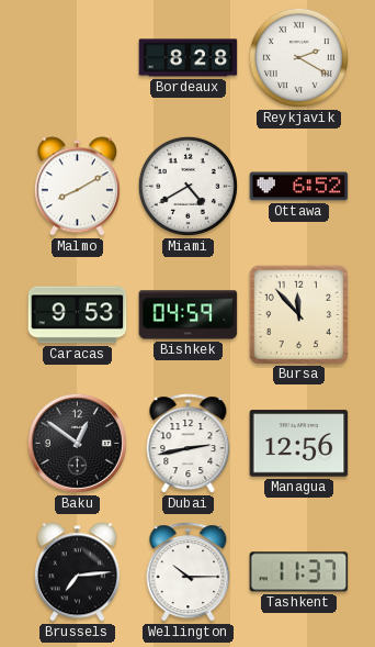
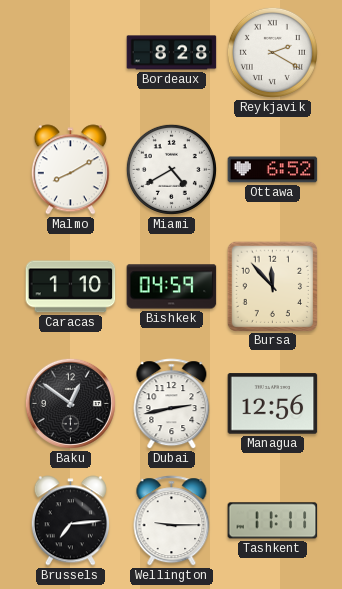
Caracas: 9:53 -> 1:10 (71, 287)
Wellington: 10:15 -> 9:15 (172, 521)
Tashkent: 11:37 -> 11:11 (273, 521)
